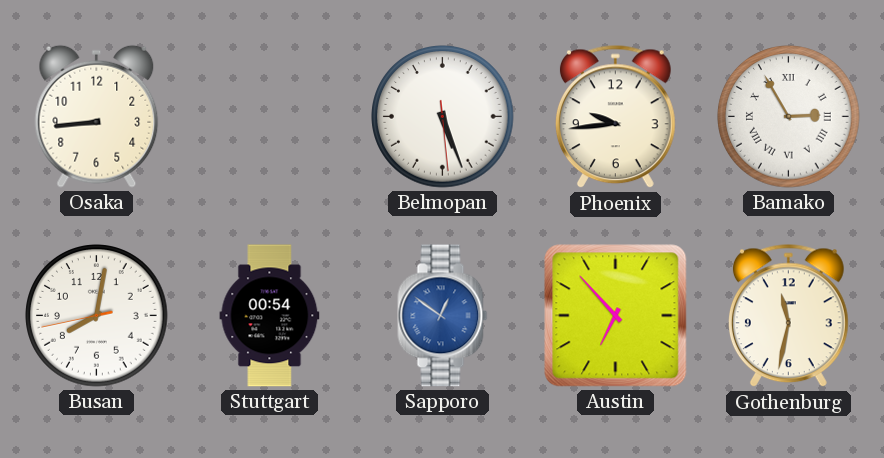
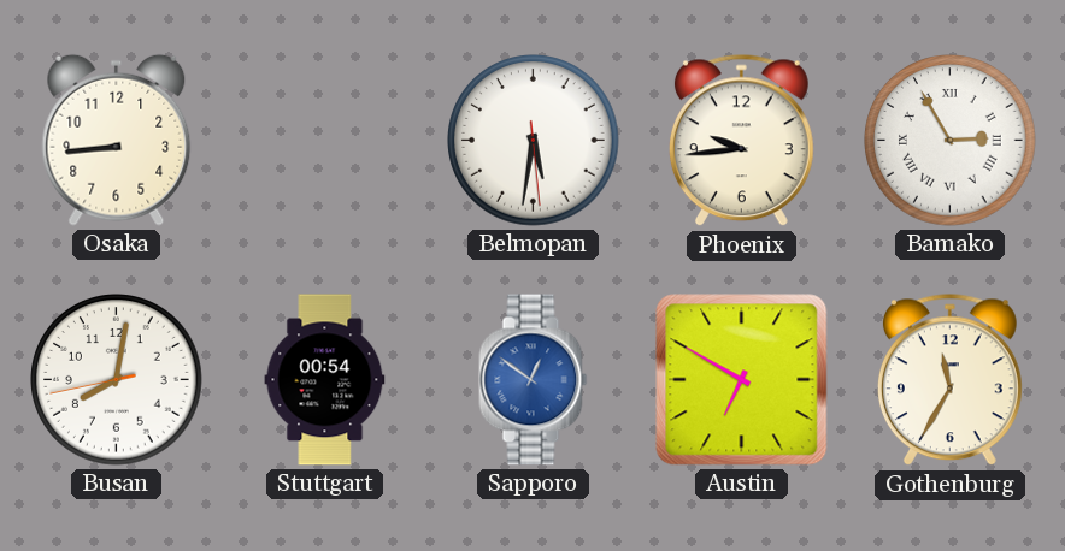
Belmopan: 5:26 -> 5:31 (534, 141)
Austin: 6:53 -> 6:50 (742, 380)
Gothenburg: 11:32 -> 11:35 (949, 380)
